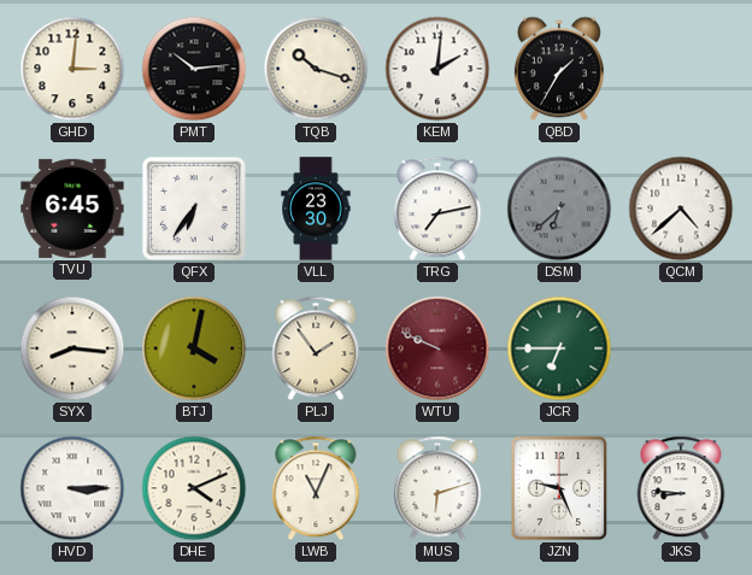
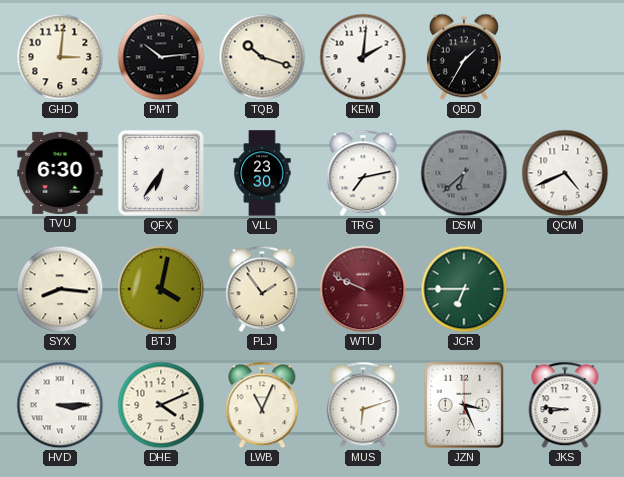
TVU: 6:45 -> 6:30 (60, 173)
QCM: 4:38 -> 4:41 (565, 173)
JZN: 9:26 -> 3:26 (463, 405)
